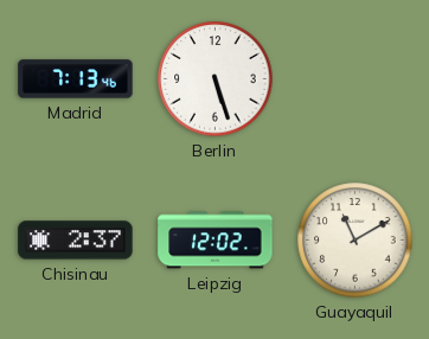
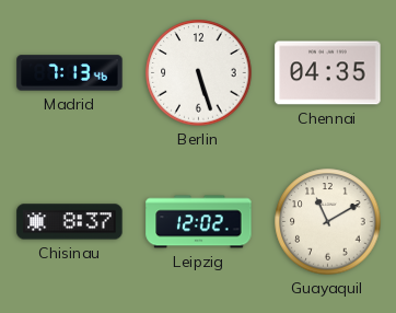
Chennai: none -> 04:35 (328, 73)
Chisinau: 2:37 -> 8:37 (70, 222)
